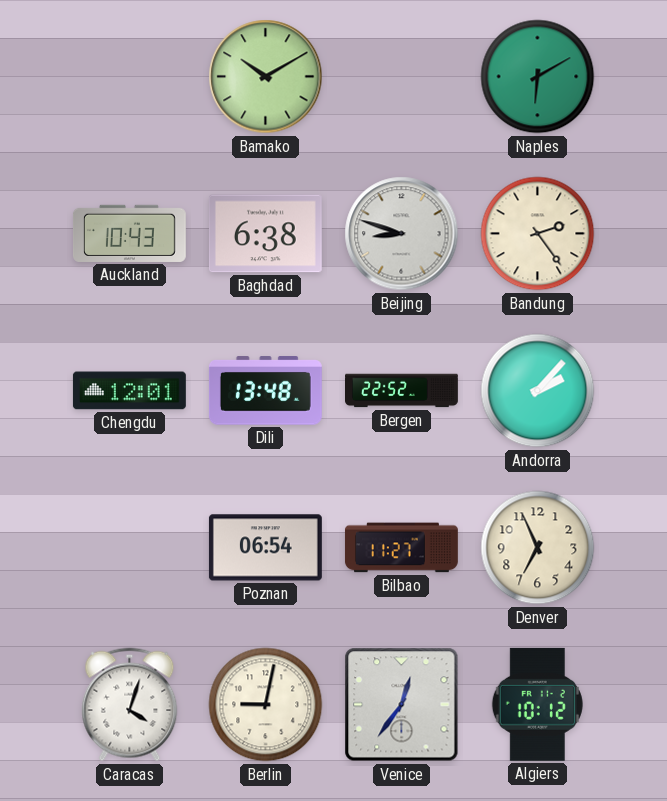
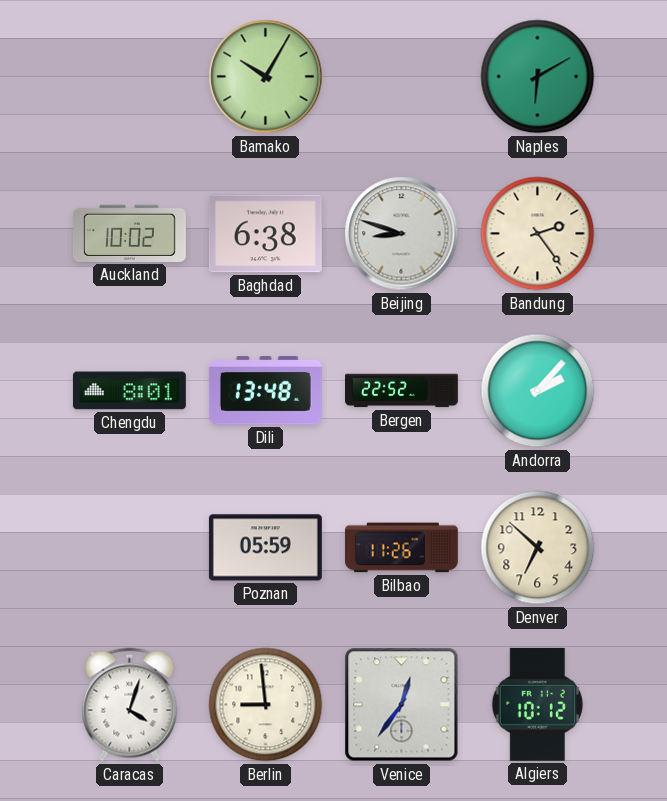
Bamako: 10:10 -> 10:05 (266, 77)
Auckland: 10:43 -> 10:02 (129, 233)
Chengdu: 12:01 -> 8:01 (129, 391)
Poznan: 06:54 -> 05:59 (265, 548)
Bilbao: 11:27 -> 11:26 (401, 548)
Denver: 6:56 -> 6:52 (538, 548)
Berlin: 9:02 -> 8:59 (266, 705)
